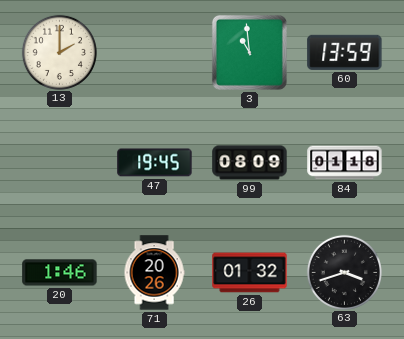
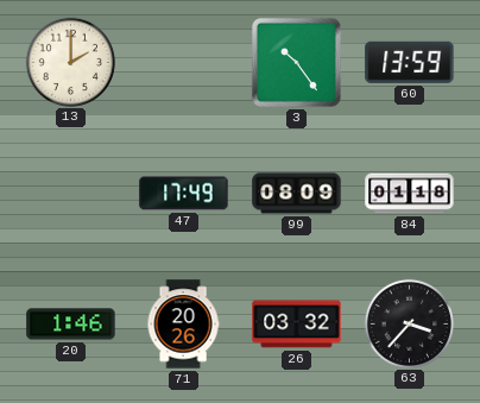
3: 10:59 -> 10:24 (296, 62)
47: 19:45 -> 17:49 (184, 194)
26: 01:32 -> 03:32 (297, 325)
63: 3:42 -> 3:37 (409, 323)
